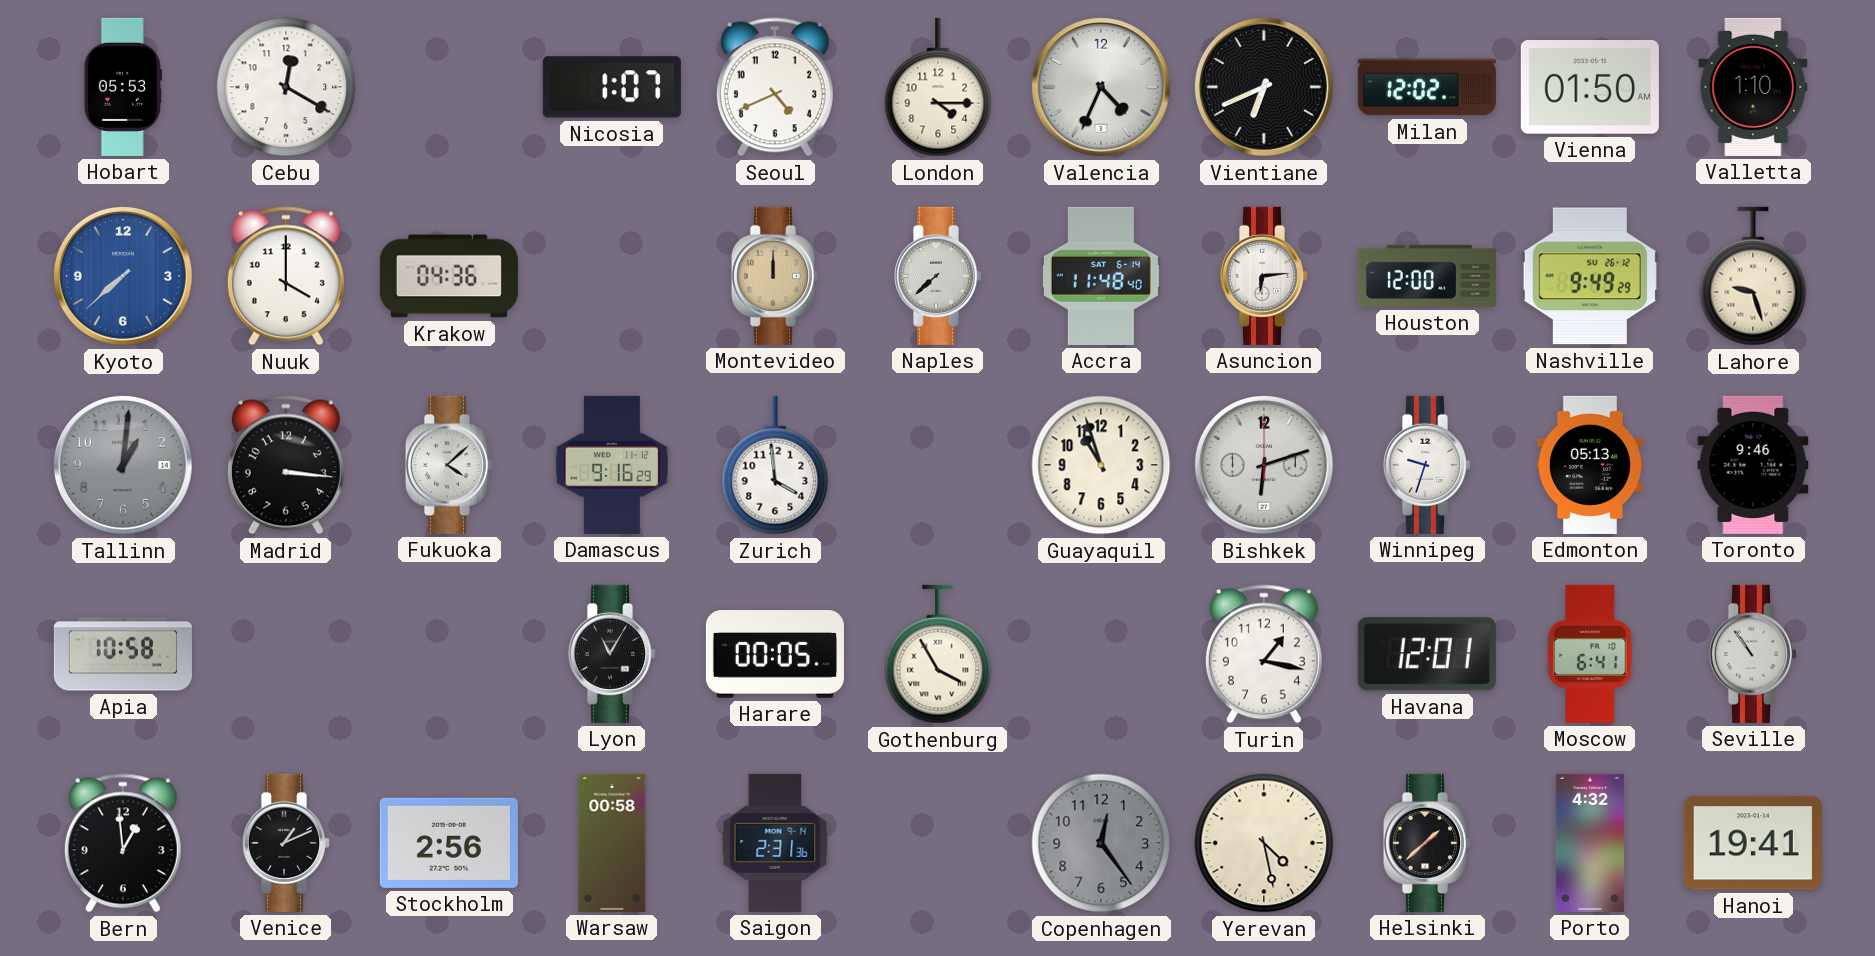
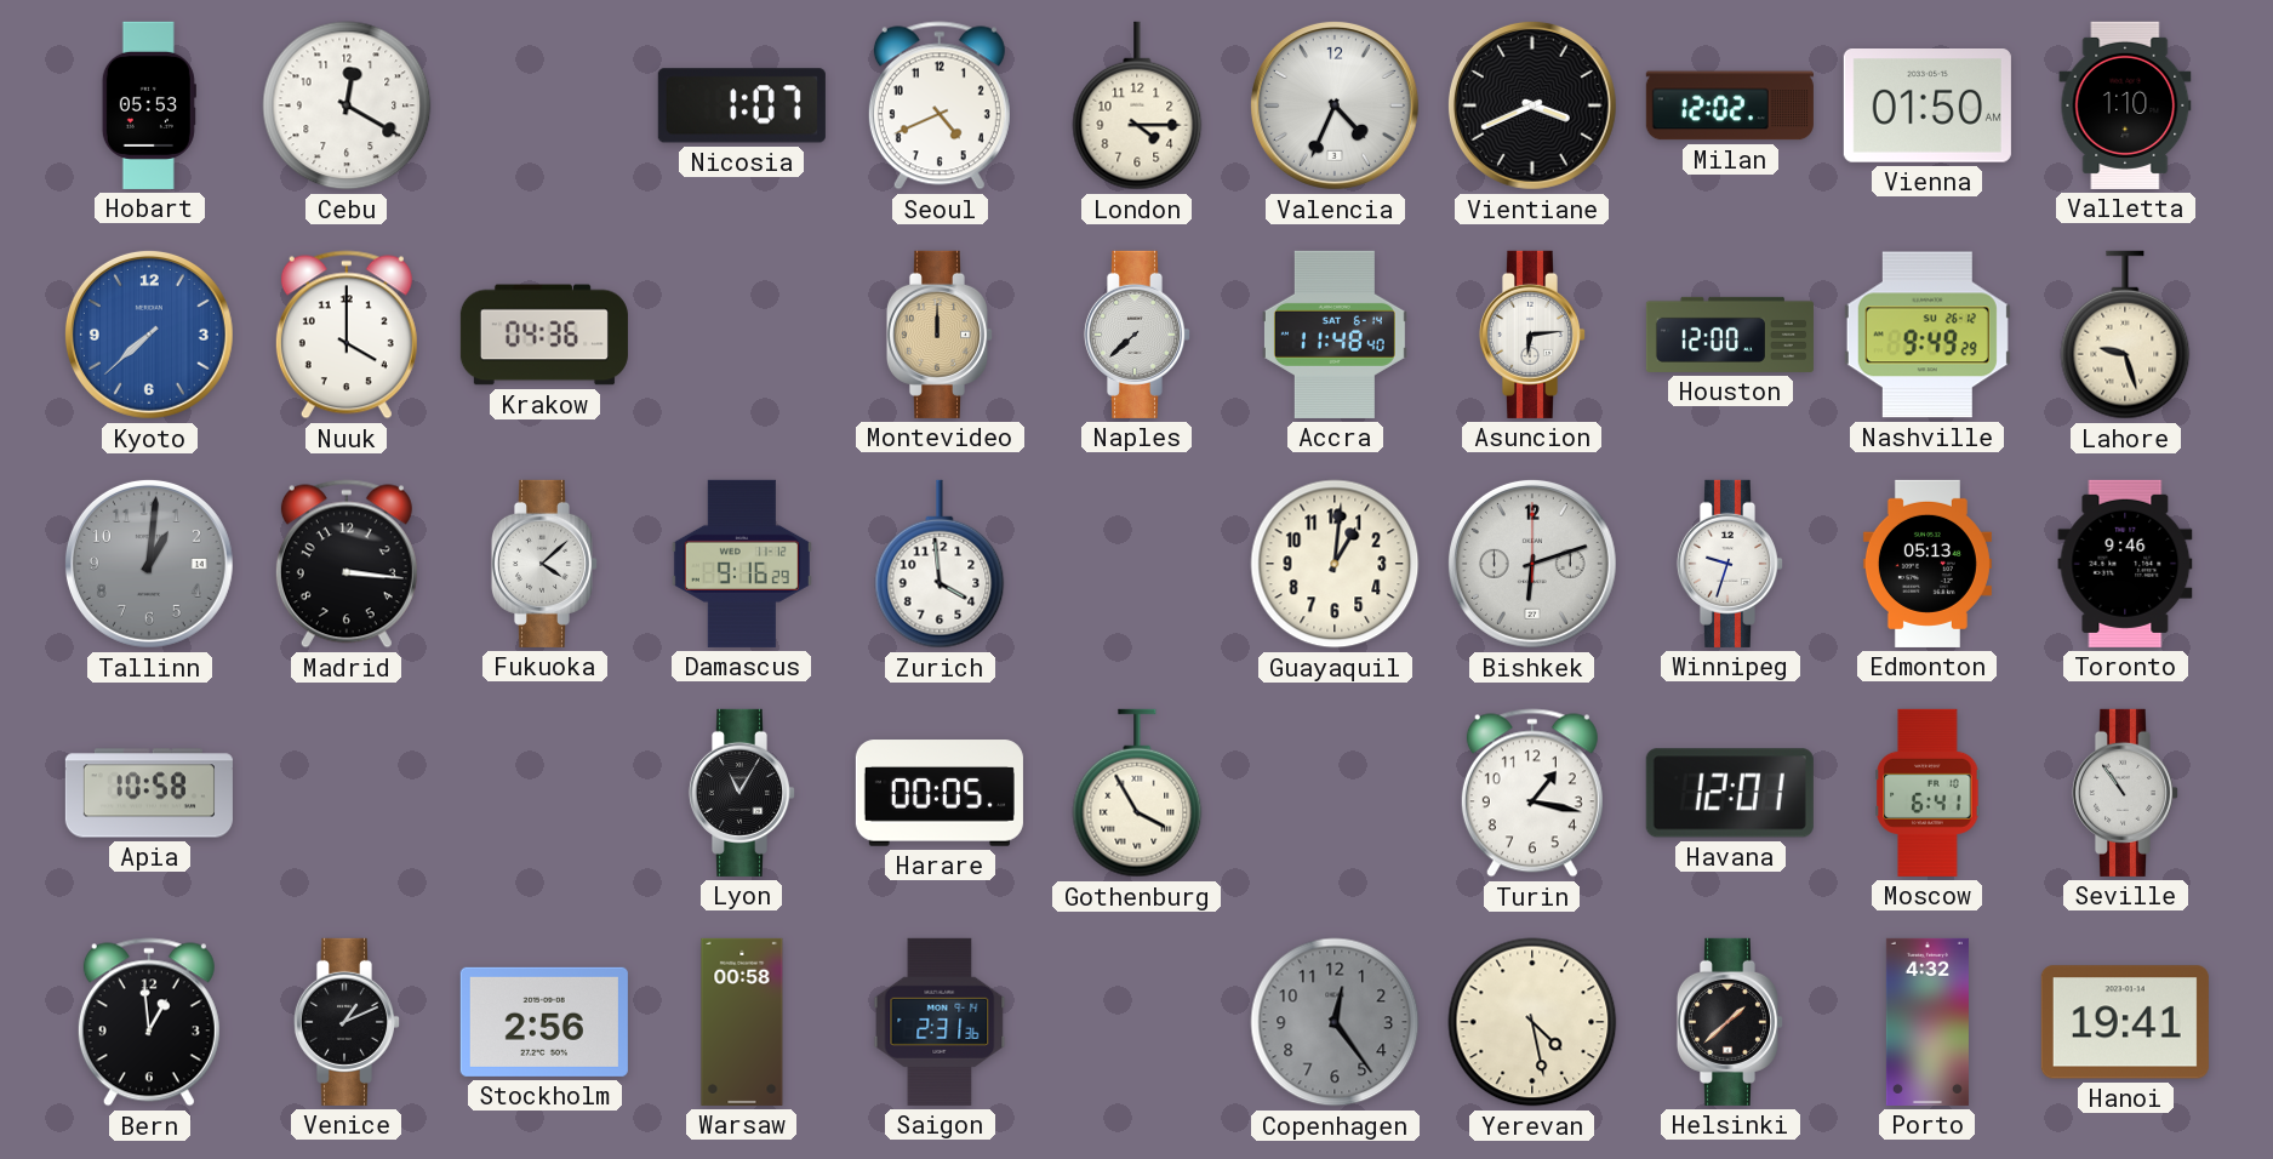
Vientiane: 6:41 -> 3:41 (1532, 105)
Guayaquil: 10:57 -> 1:01 (1335, 564)
